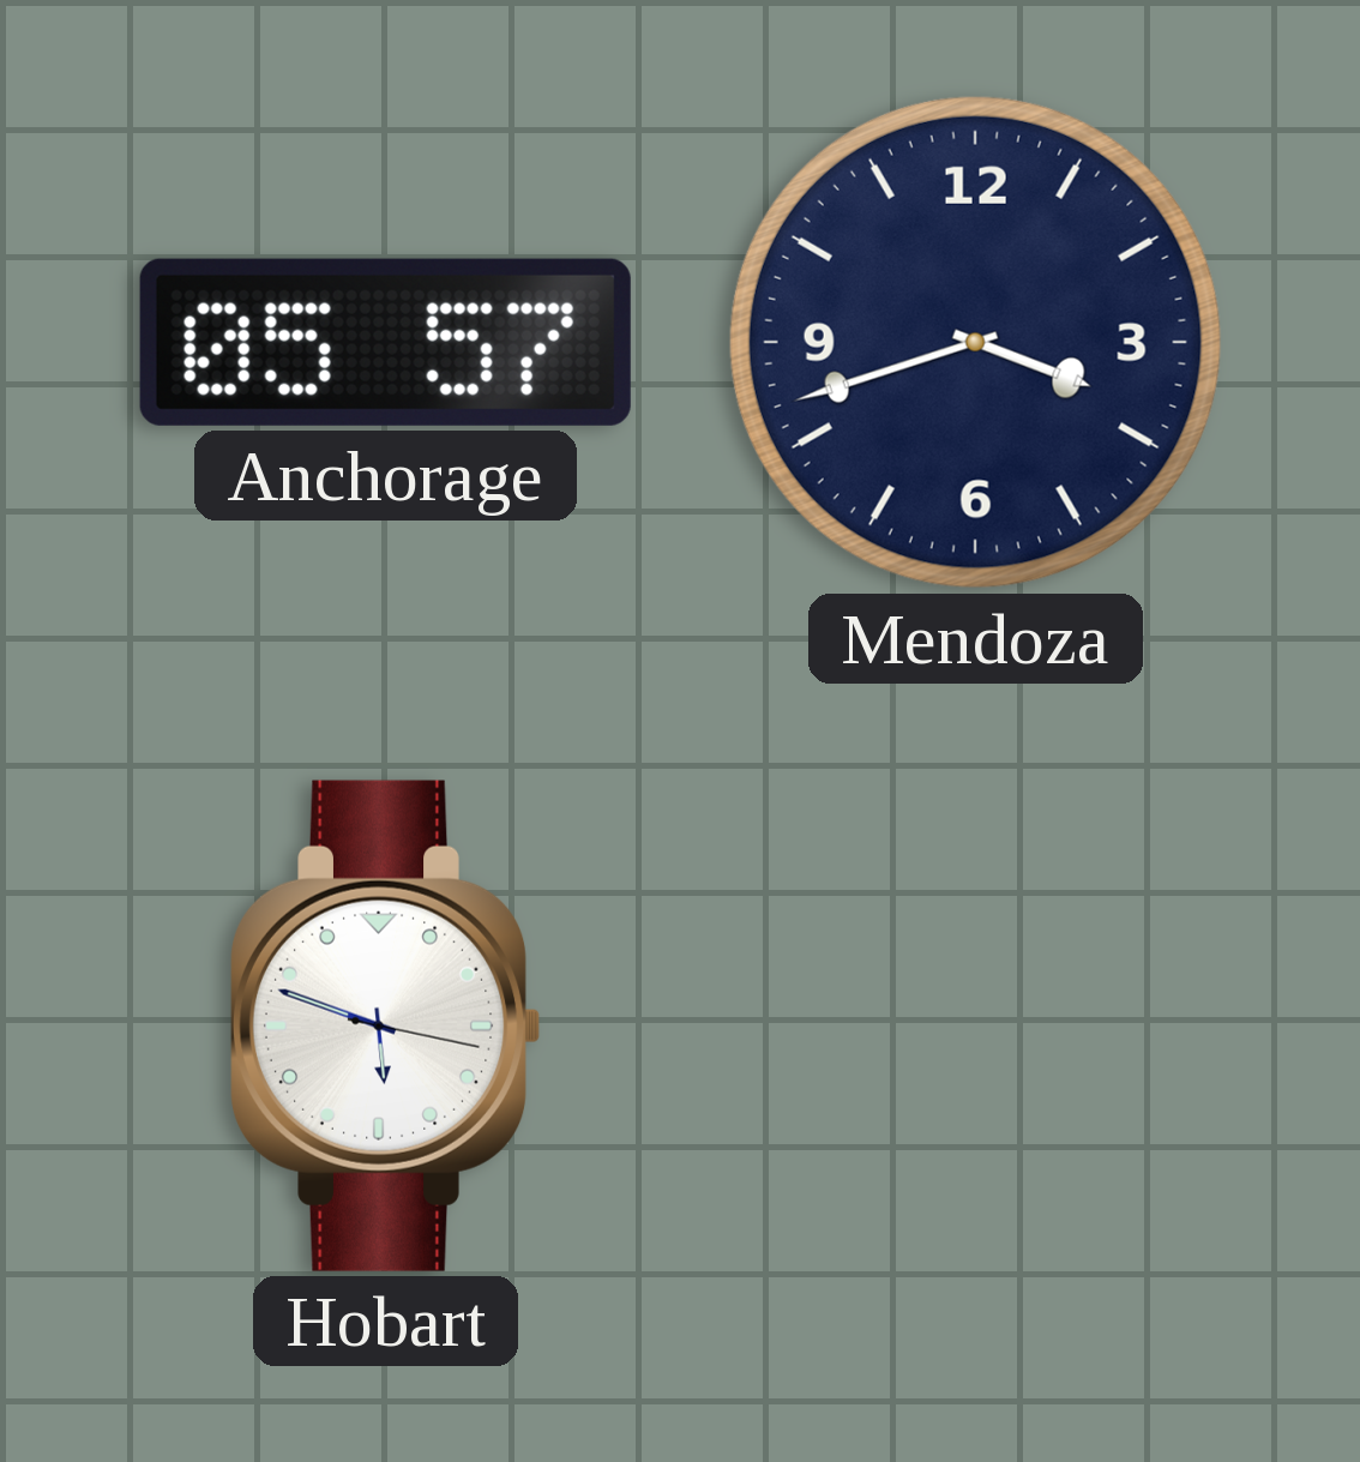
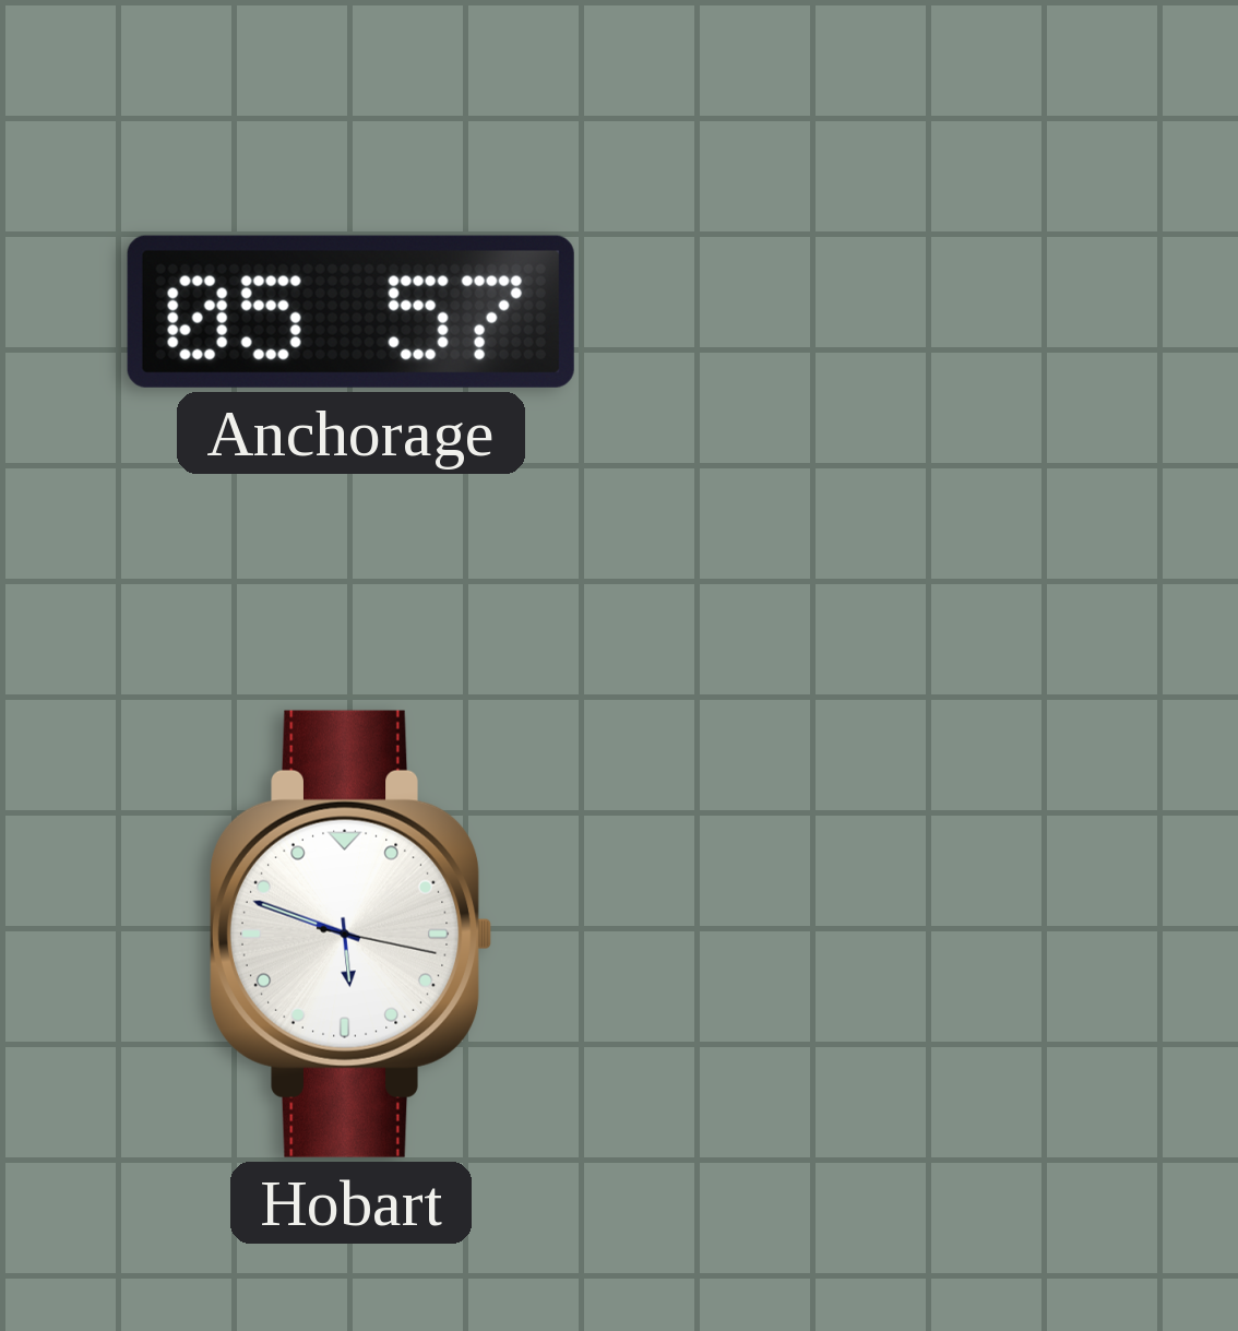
Mendoza: 3:42 -> none (975, 342)
